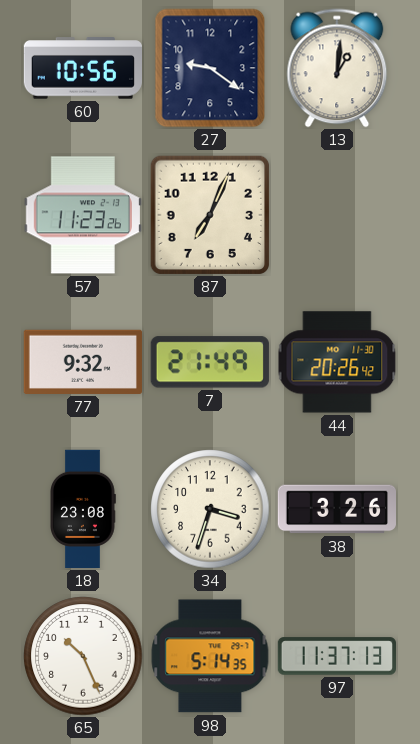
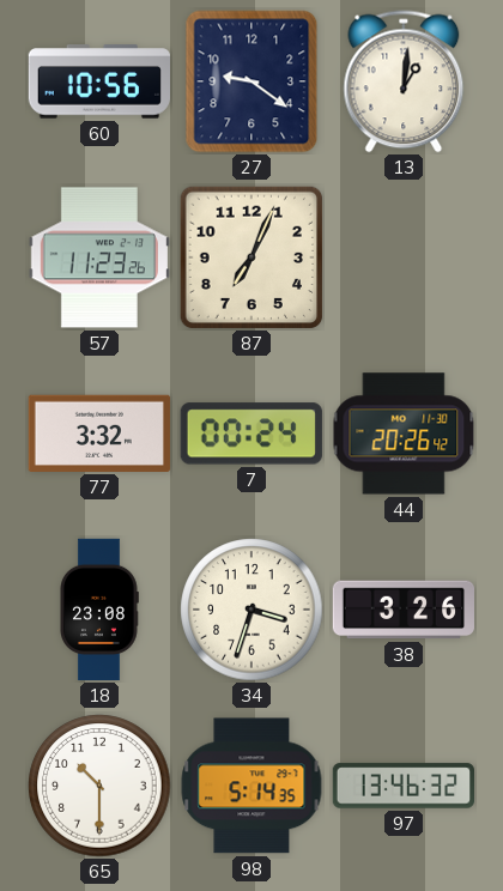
77: 9:32 -> 3:32 (99, 434)
7: 21:49 -> 00:24 (251, 434)
65: 10:26 -> 10:30 (99, 786)
97: 11:37 -> 13:46 (402, 786)
